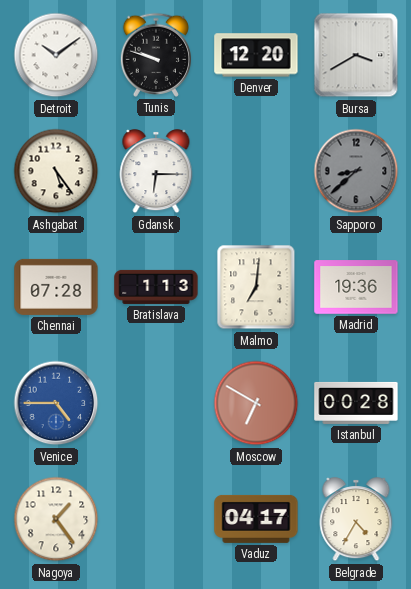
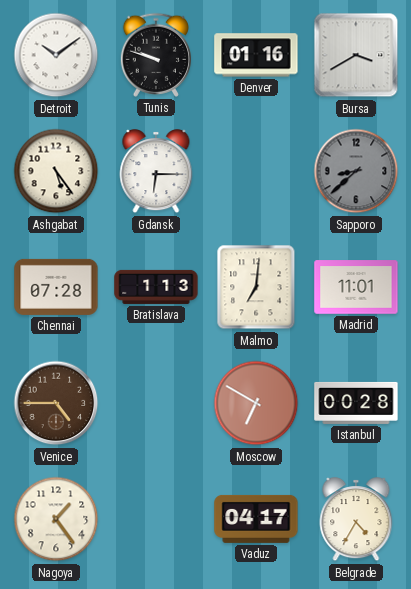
Denver: 12:20 -> 01:16 (256, 55)
Madrid: 19:36 -> 11:01 (356, 287)
Venice dial: blue -> brown (56, 403)
